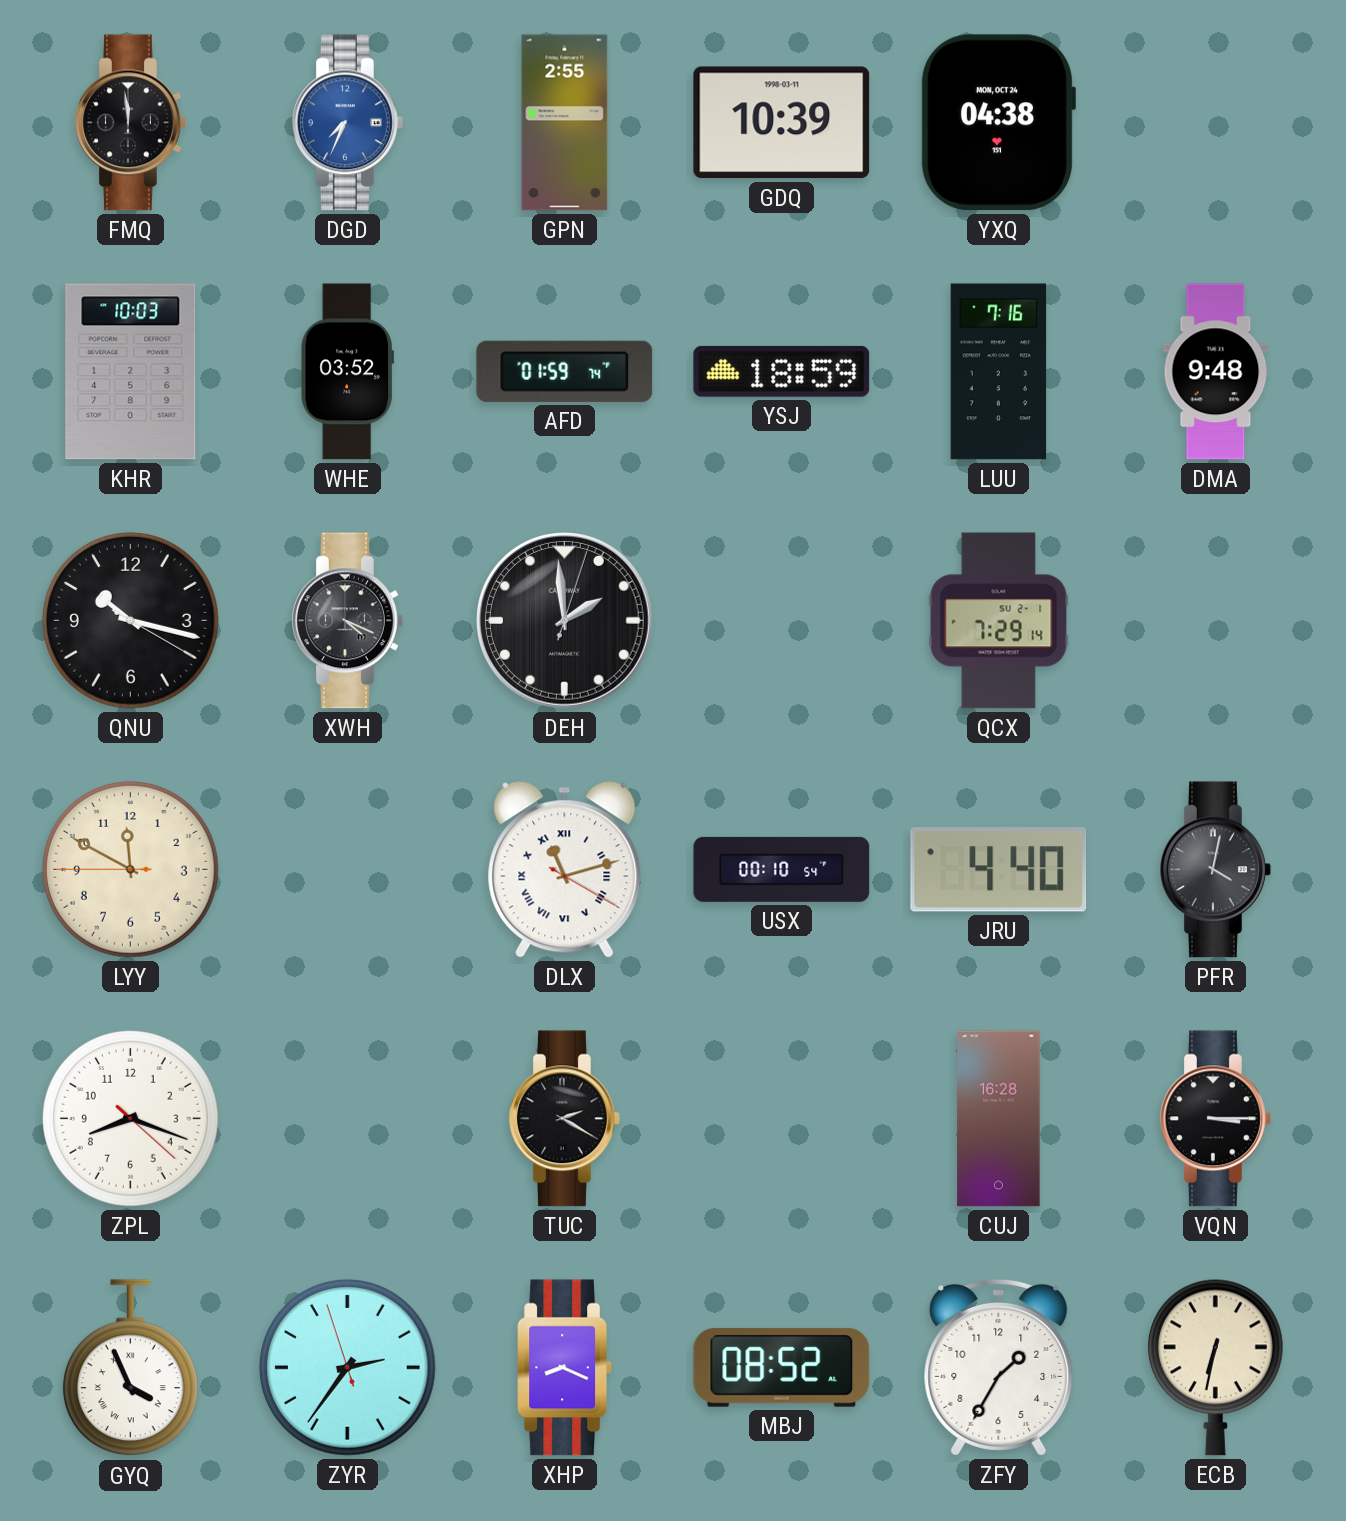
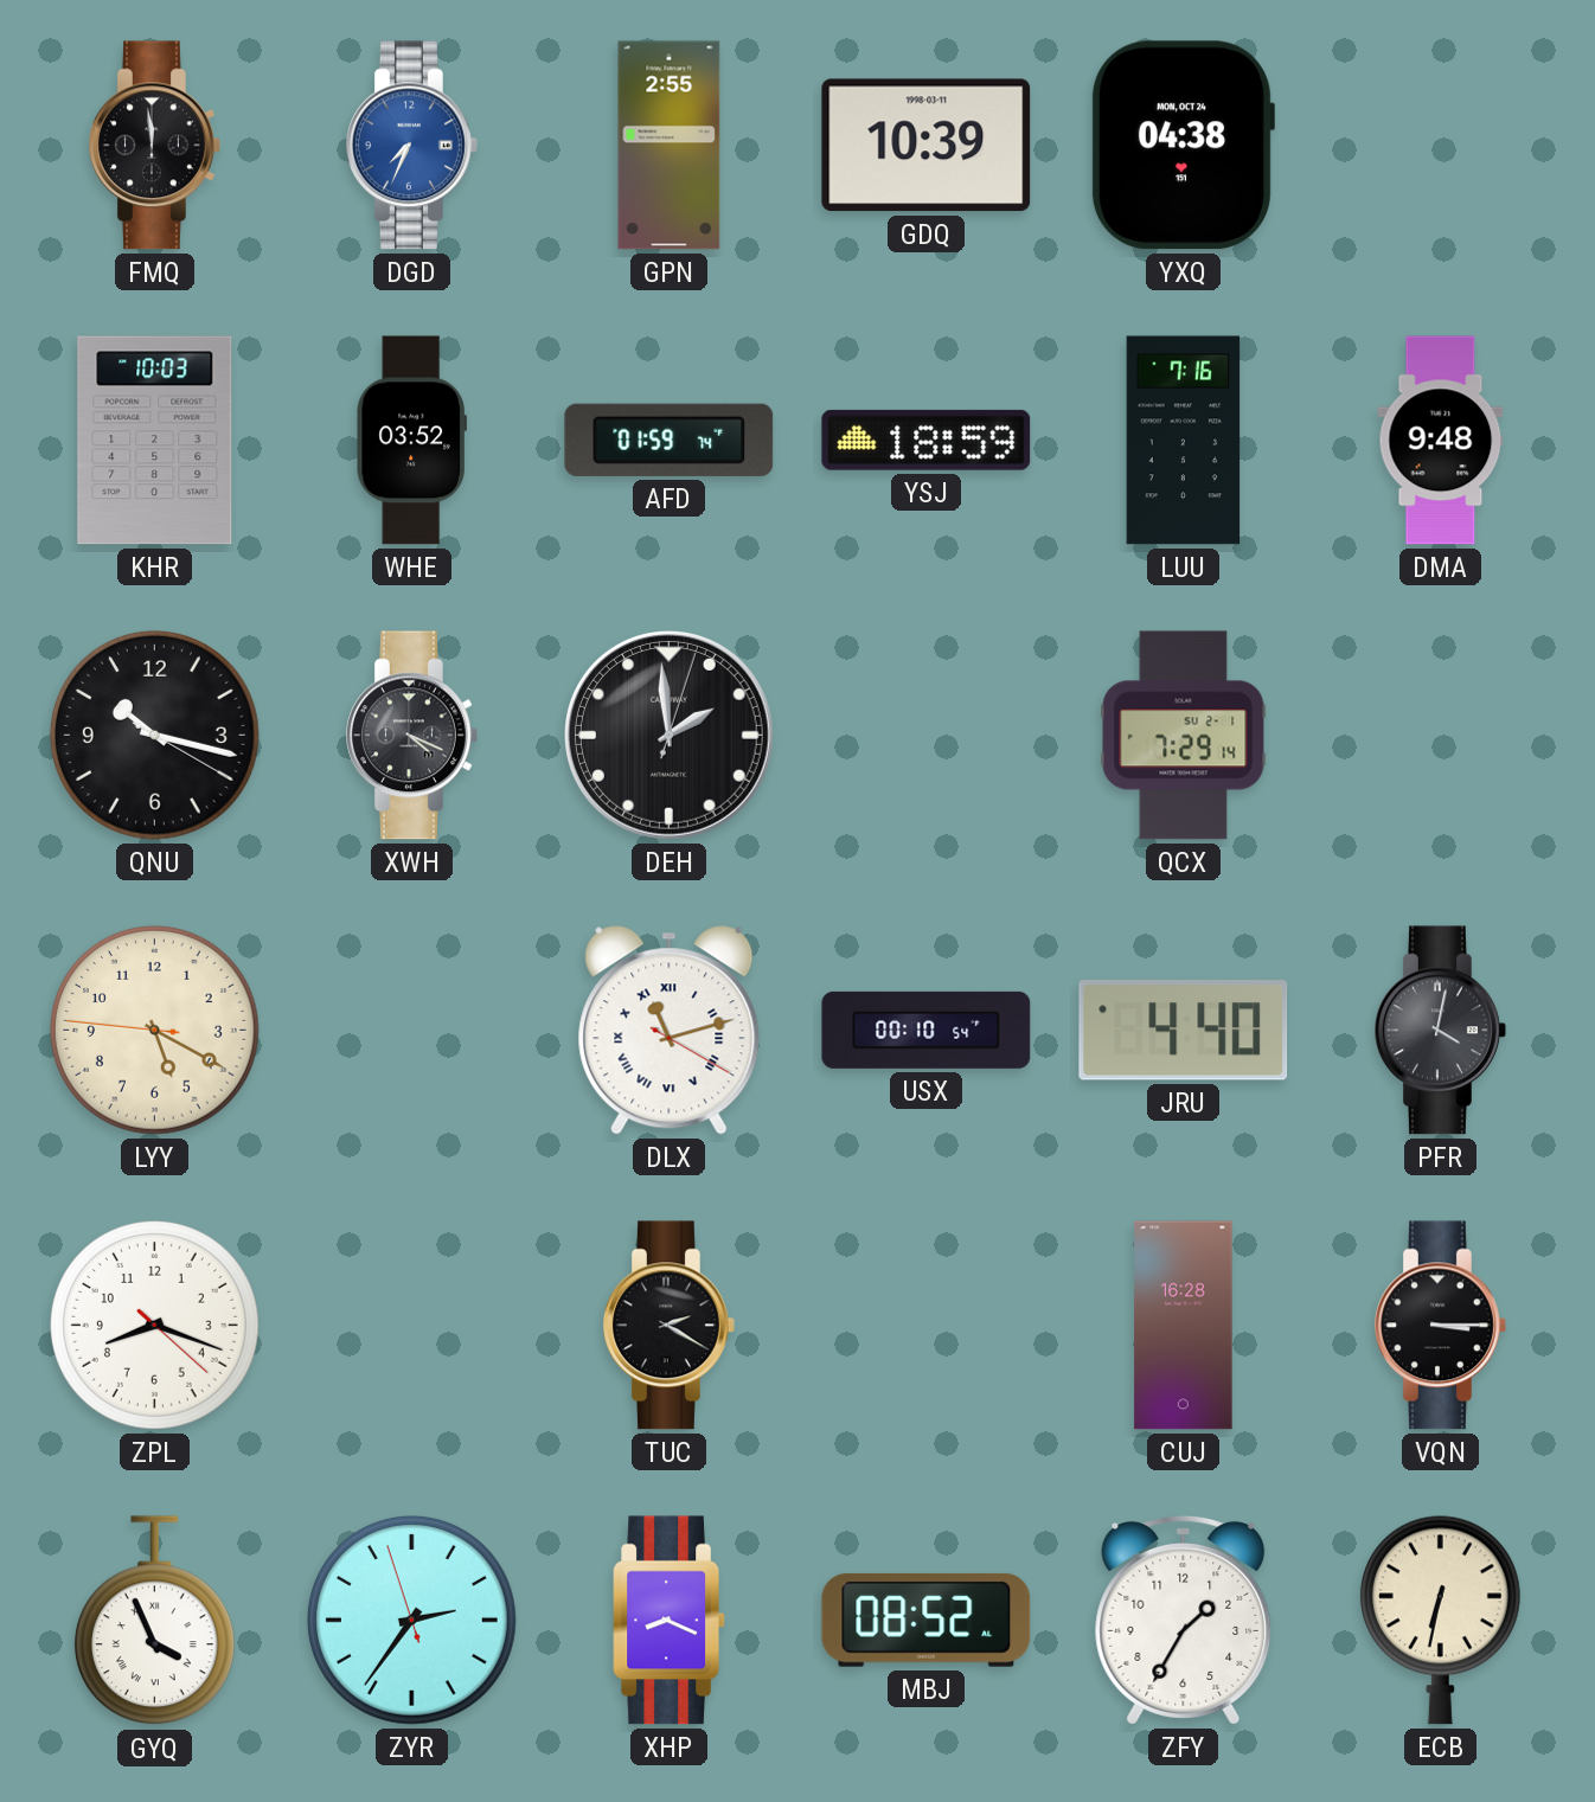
LYY: 11:49 -> 5:19 (154, 1030)
